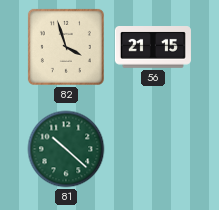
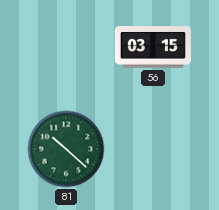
82: 3:57 -> none (66, 47)
56: 21:15 -> 03:15 (153, 48)
